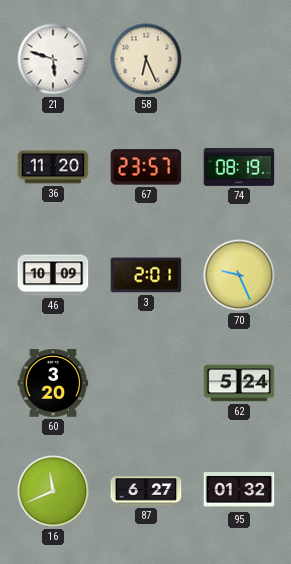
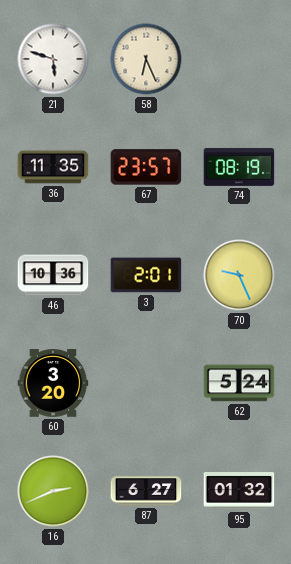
36: 11:20 -> 11:35 (53, 167)
46: 10:09 -> 10:36 (53, 275)
16: 11:41 -> 2:41 (53, 491)
